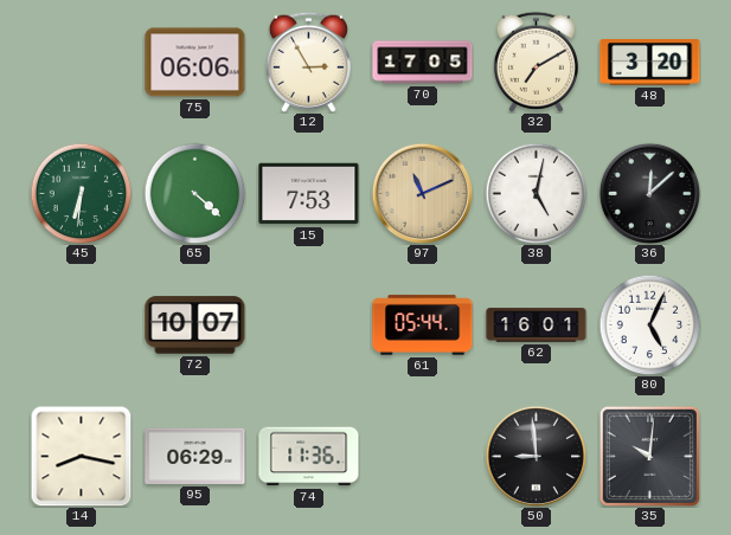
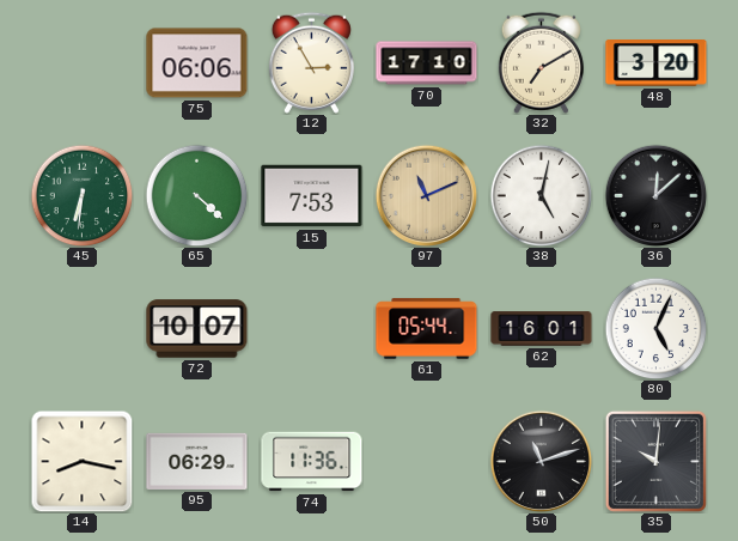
70: 17:05 -> 17:10 (427, 63)
50: 8:59 -> 11:12 (541, 461)
